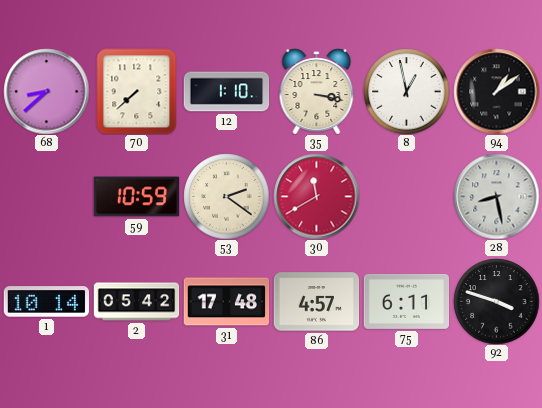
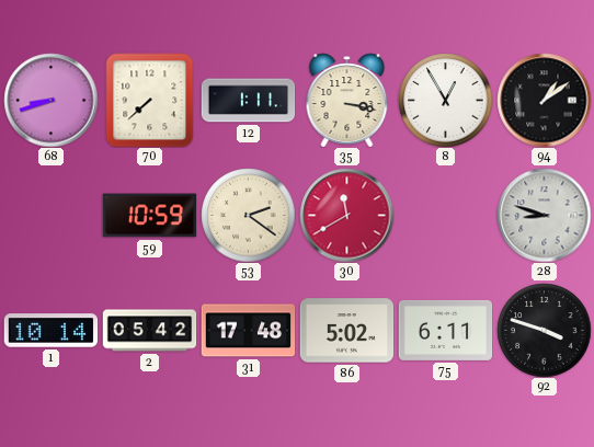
68: 8:38 -> 8:42 (50, 100)
12: 1:10 -> 1:11 (248, 101)
8: 12:58 -> 12:55 (445, 100)
28: 8:28 -> 8:48 (544, 215)
86: 4:57 -> 5:02 (346, 331)
